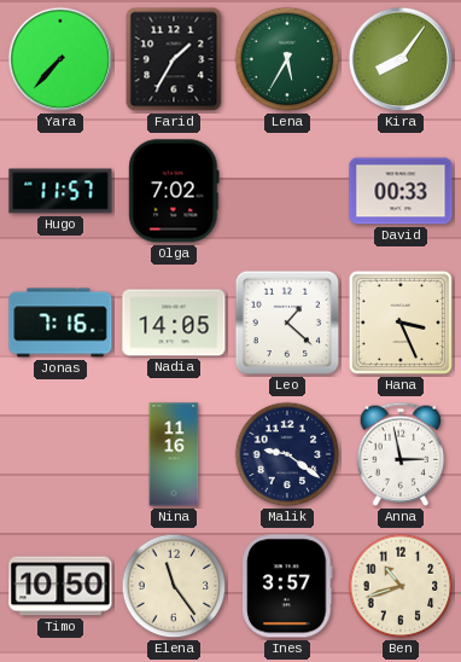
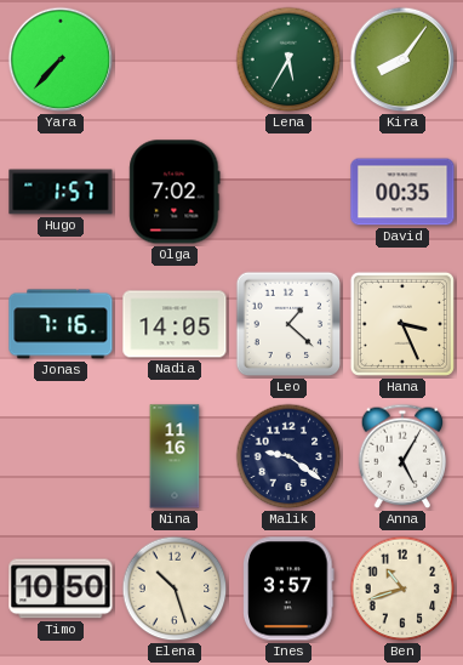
Farid: 1:35 -> none (174, 59)
Hugo: 11:57 -> 1:57 (61, 192)
David: 00:33 -> 00:35 (402, 192)
Anna: 2:58 -> 5:05 (402, 456)
Elena: 11:24 -> 10:27 (175, 589)
